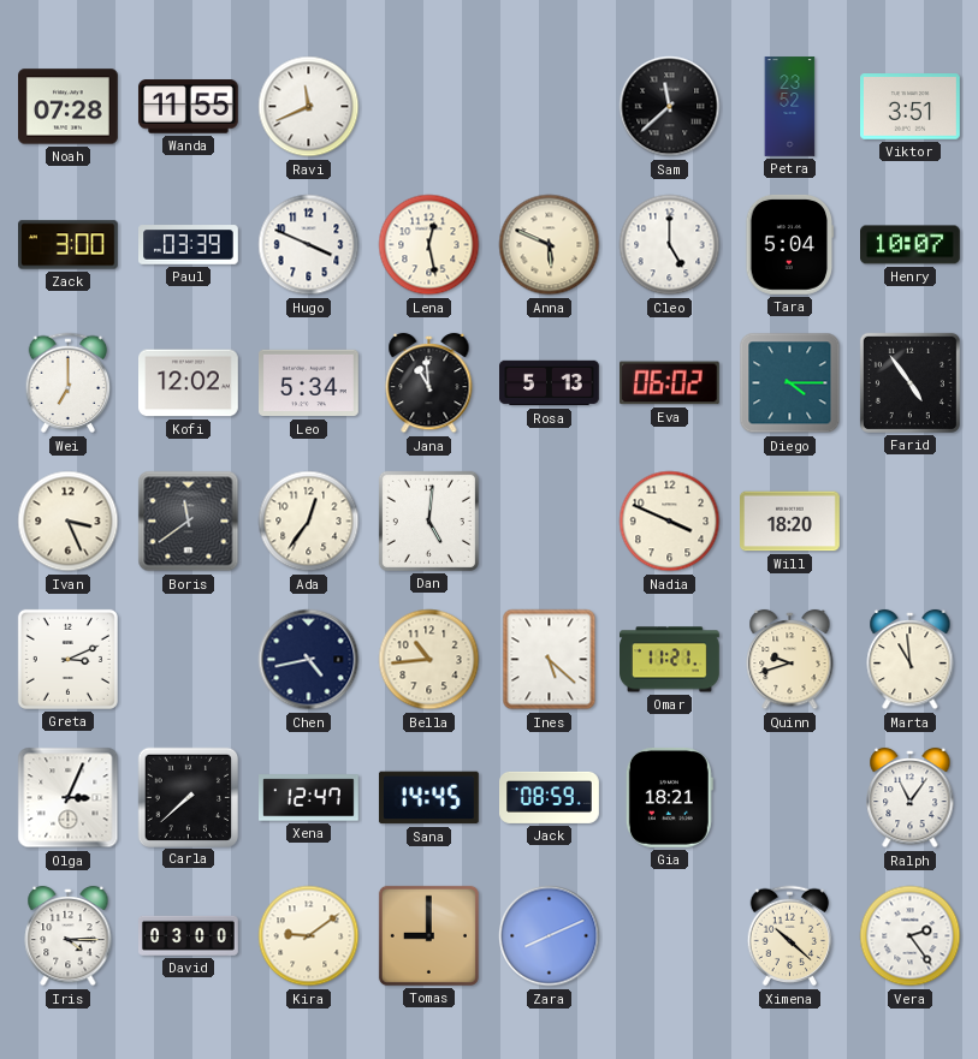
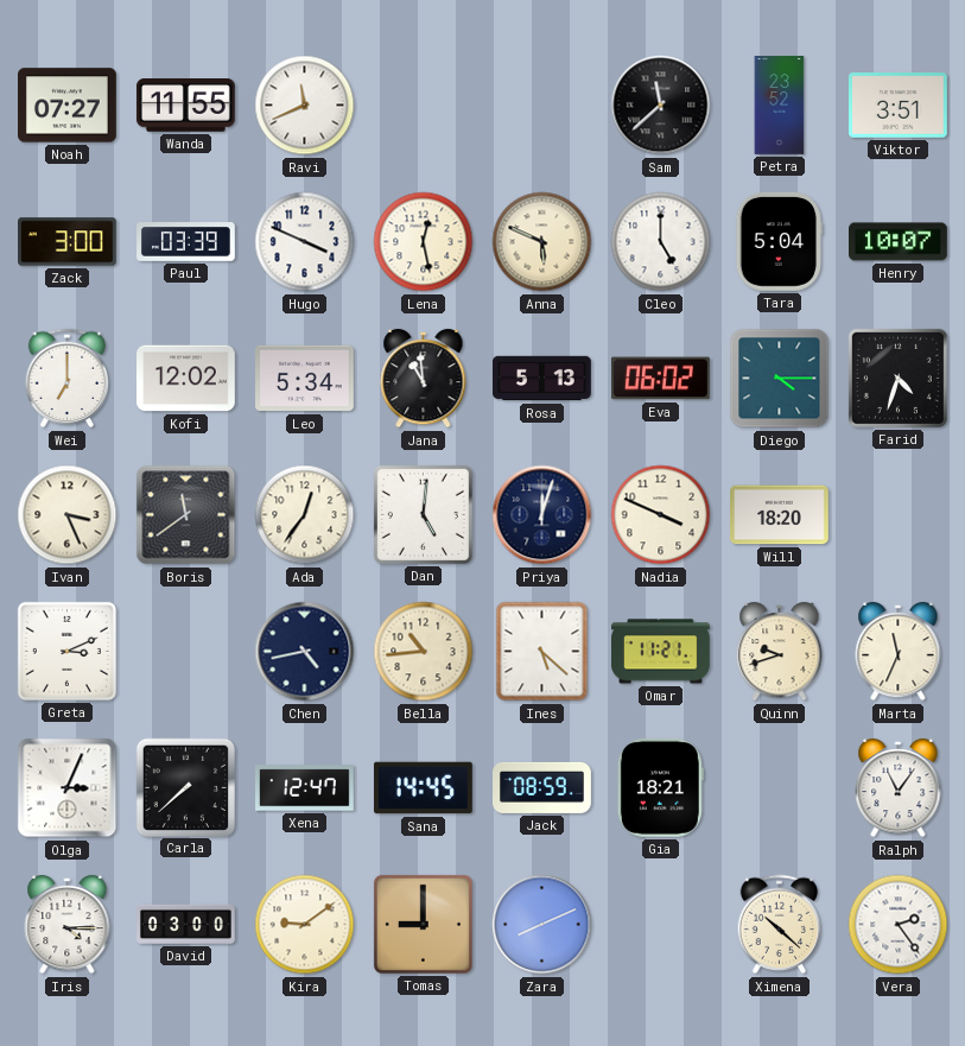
Noah: 07:28 -> 07:27 (68, 106)
Farid: 4:54 -> 4:33 (897, 378)
Priya: none -> 12:03 (542, 515)
Marta: 10:59 -> 11:34 (899, 652)
